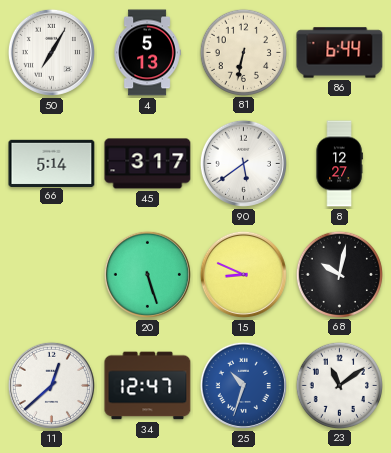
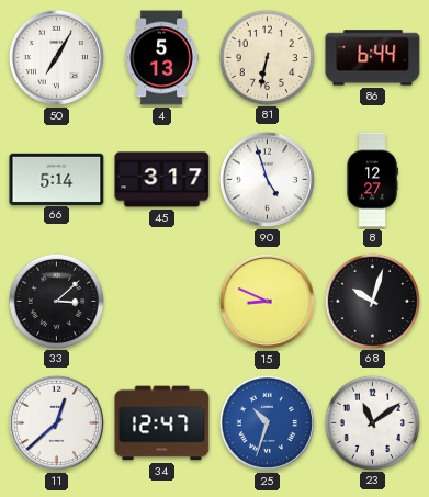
90: 5:39 -> 4:57 (267, 179)
33: none -> 3:08 (56, 301)
20: 5:27 -> none (147, 274)
68: 10:02 -> 10:03 (372, 301)
